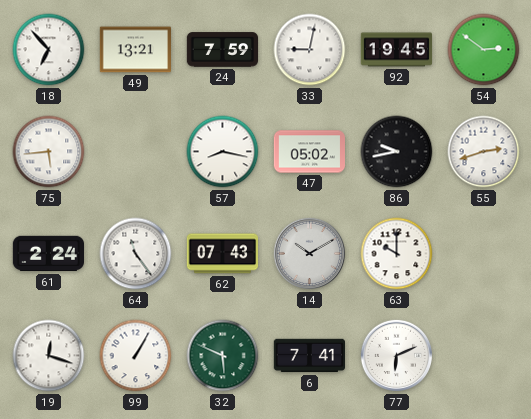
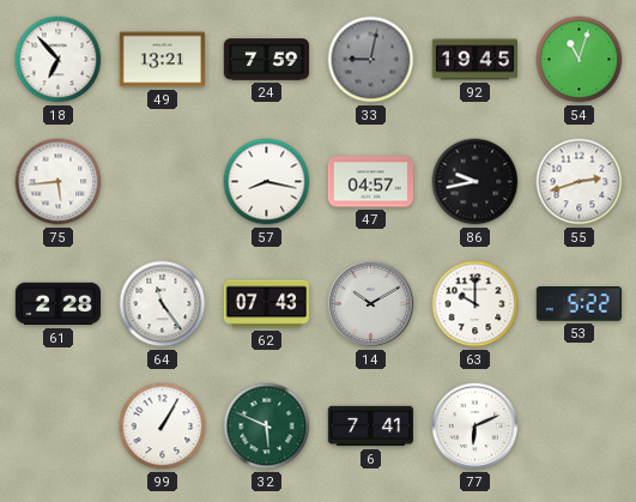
33 dial: white -> grey (371, 60)
54: 2:51 -> 11:03 (580, 60)
47: 05:02 -> 04:57 (370, 182)
61: 2:24 -> 2:28 (57, 304)
53: none -> 5:22 (579, 304)
19: 12:18 -> none (49, 356)
